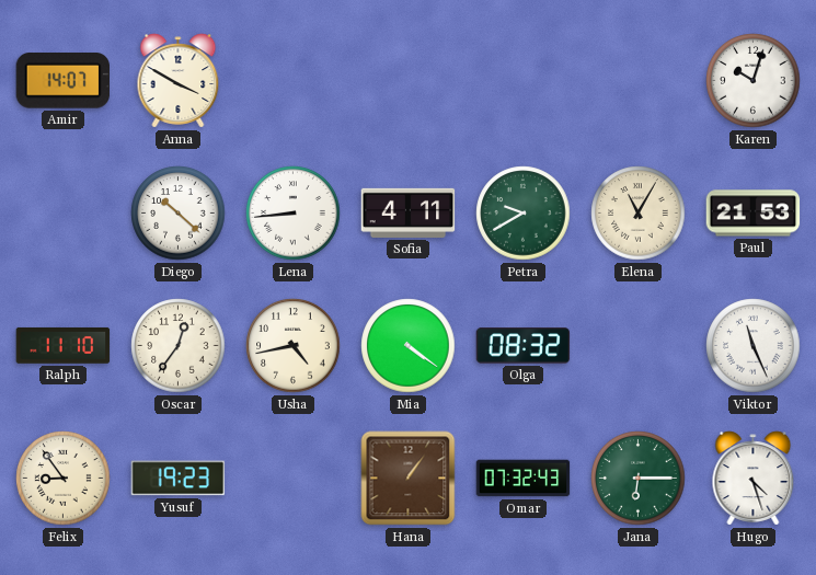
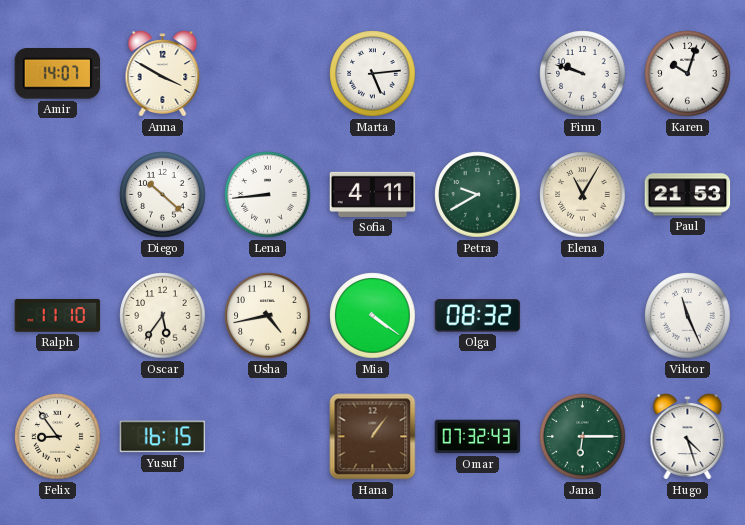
Marta: none -> 5:14 (373, 74)
Finn: none -> 9:48 (583, 74)
Oscar: 12:36 -> 5:36 (163, 316)
Yusuf: 19:23 -> 16:15 (163, 437)
